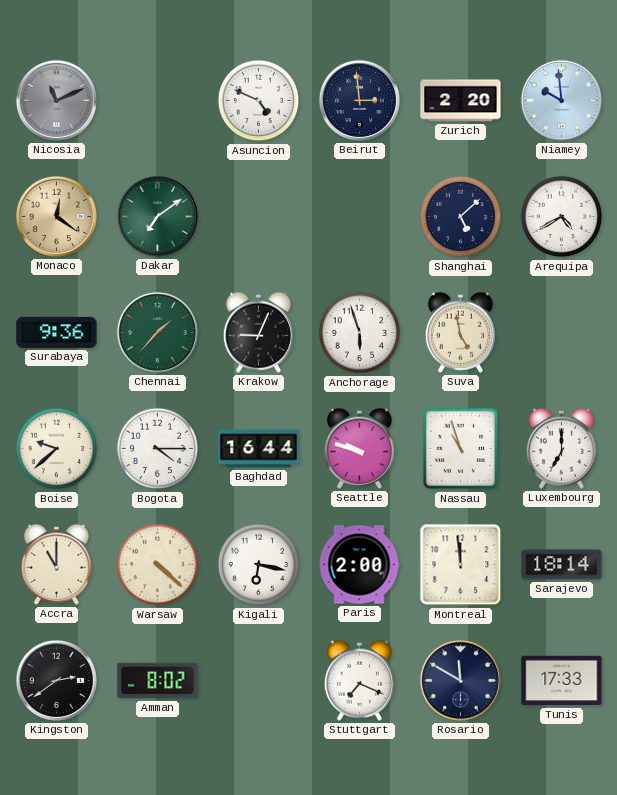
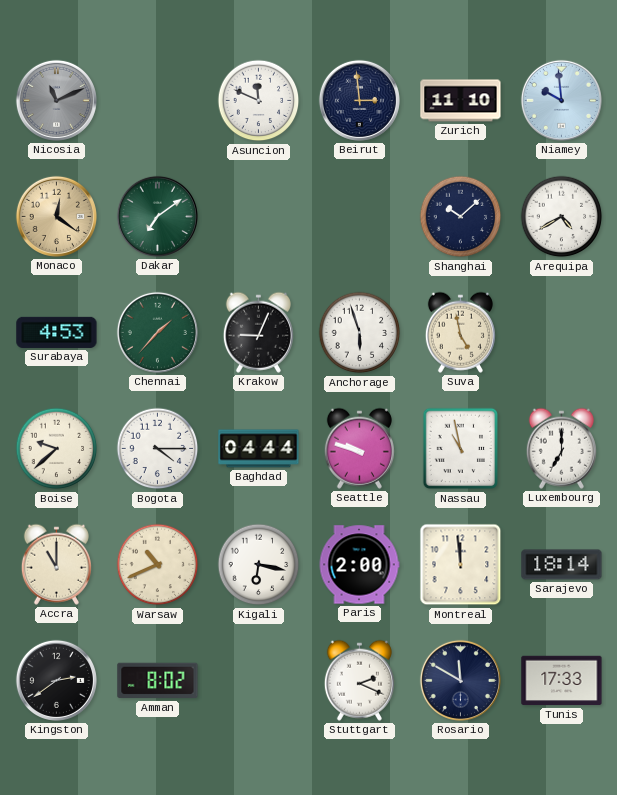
Asuncion: 4:49 -> 11:49 (259, 101)
Zurich: 2:20 -> 11:10 (461, 101)
Shanghai: 5:08 -> 10:08 (461, 217)
Surabaya: 9:36 -> 4:53 (57, 332)
Baghdad: 16:44 -> 04:44 (259, 449)
Nassau: 10:57 -> 10:58 (461, 449)
Warsaw: 4:22 -> 10:41 (158, 565)
Stuttgart: 7:19 -> 2:19 (359, 680)
